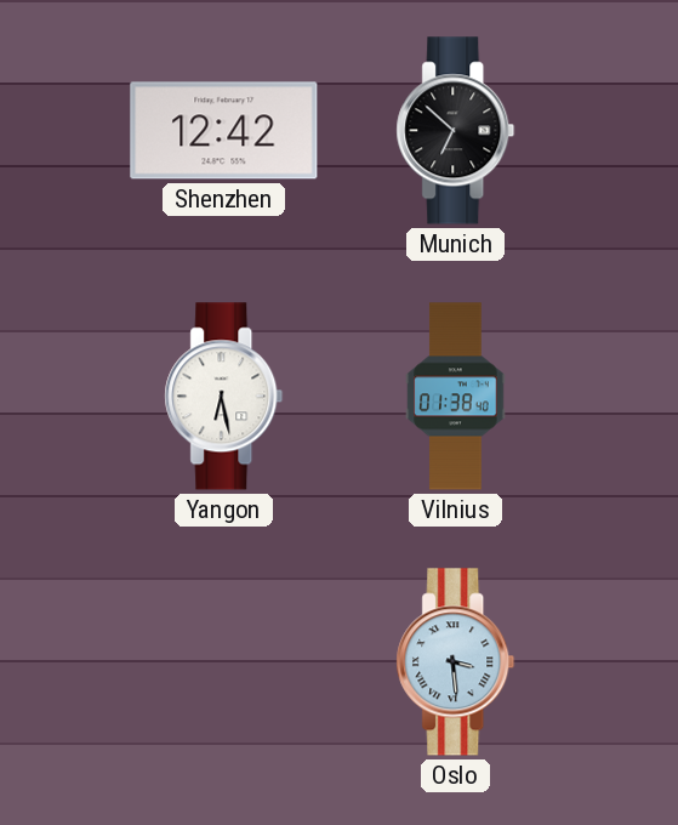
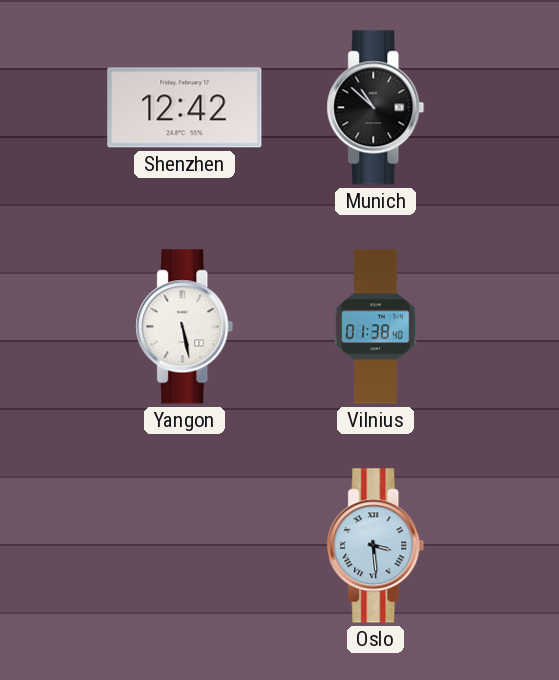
Munich: 6:52 -> 10:52 (376, 108)
Yangon: 6:28 -> 5:28 (185, 327)
